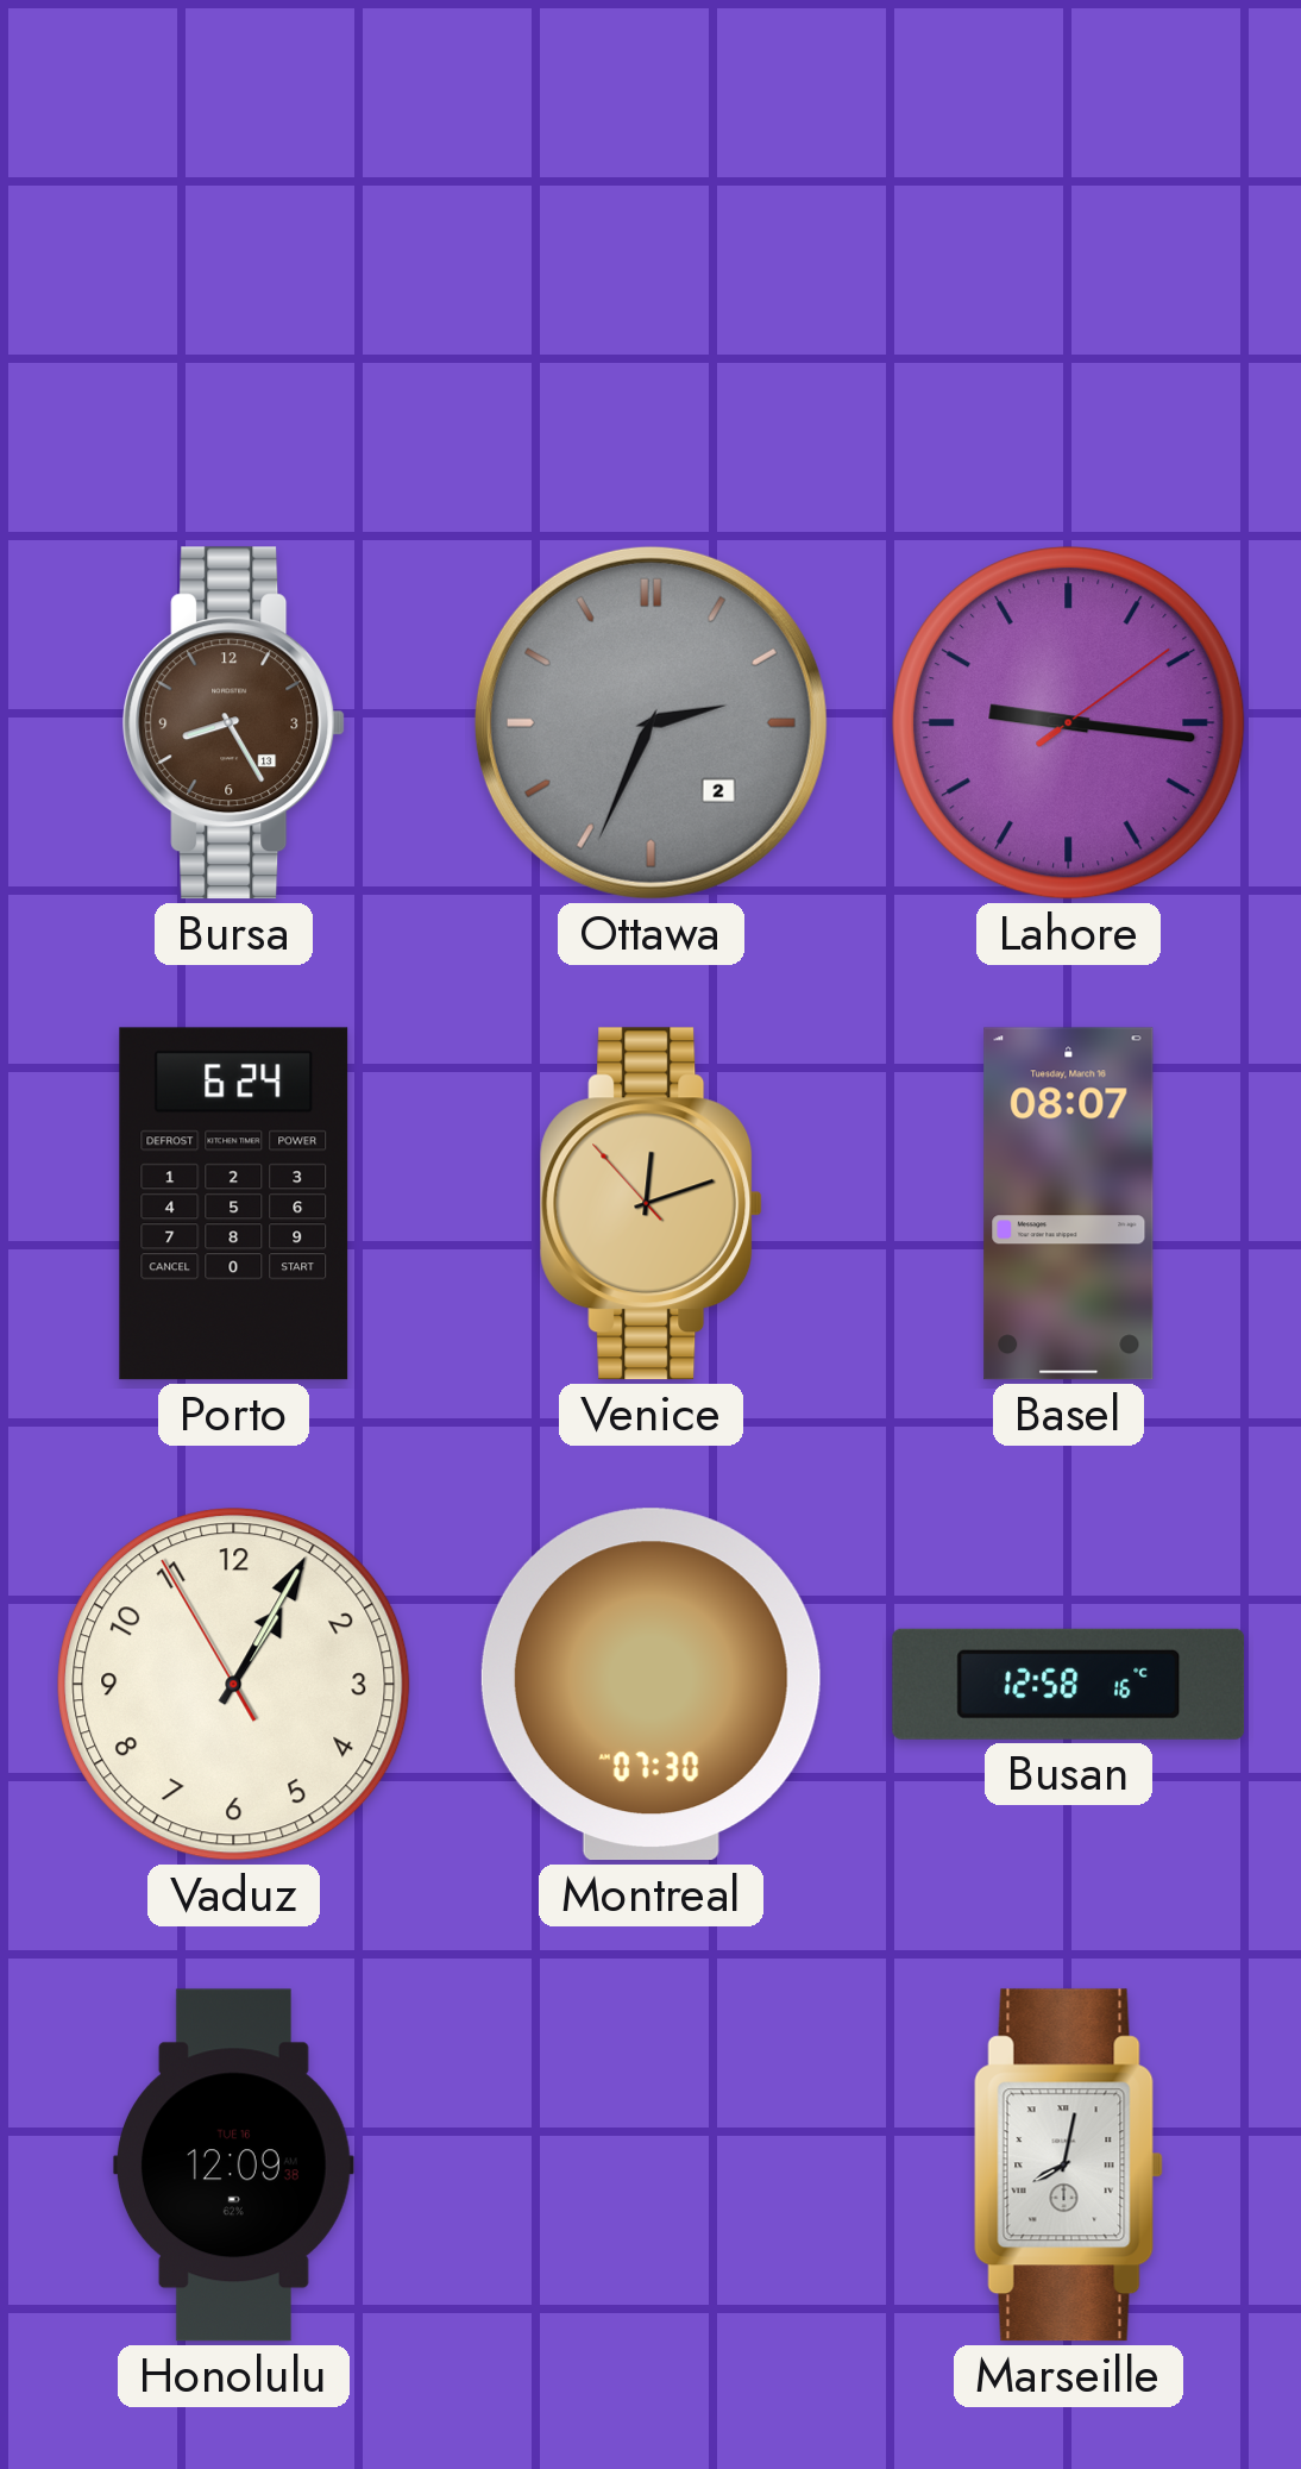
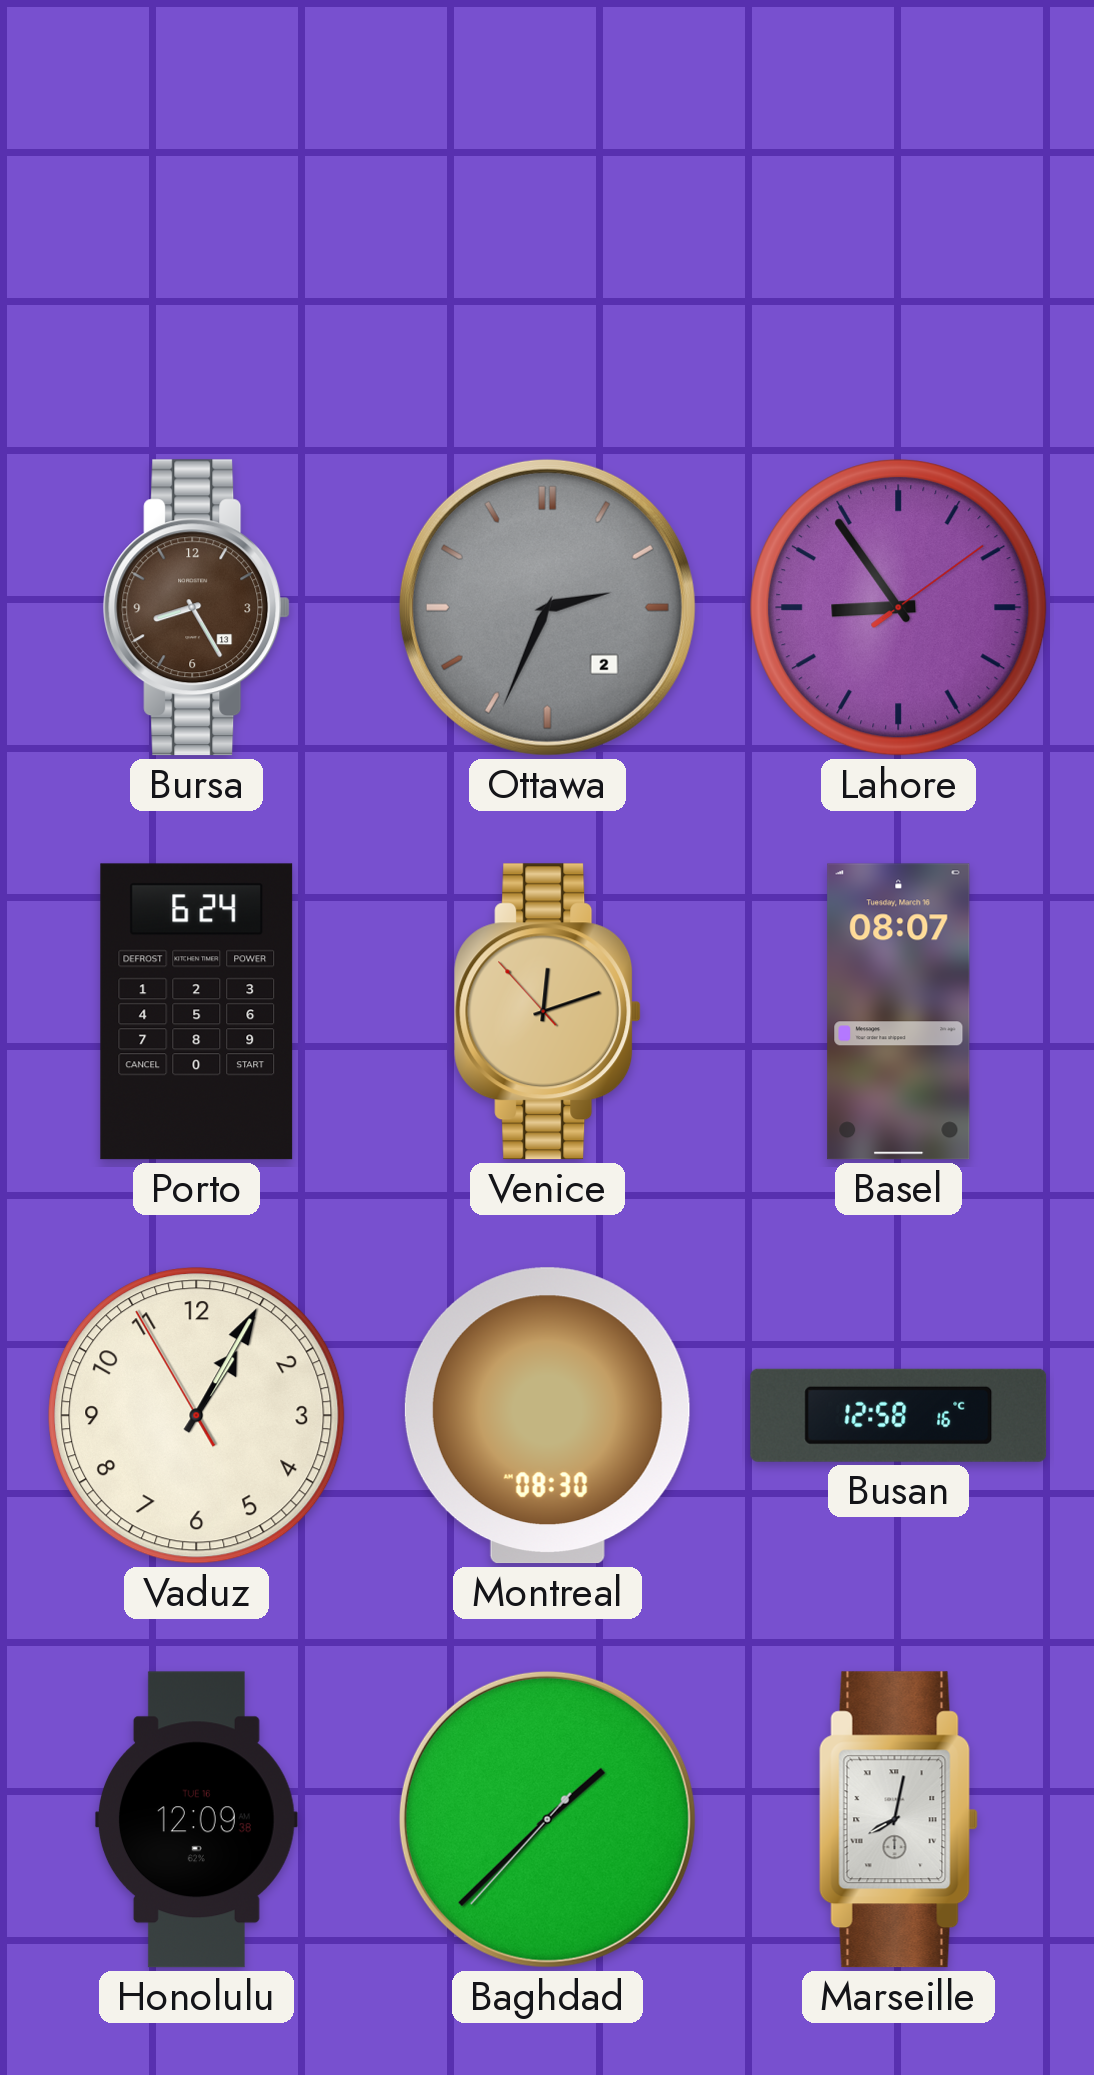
Lahore: 9:16 -> 8:54 (899, 608)
Montreal: 07:30 -> 08:30 (547, 1416)
Baghdad: none -> 1:37 (547, 1819)
